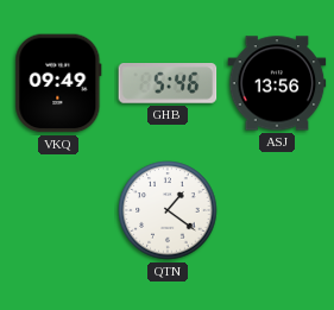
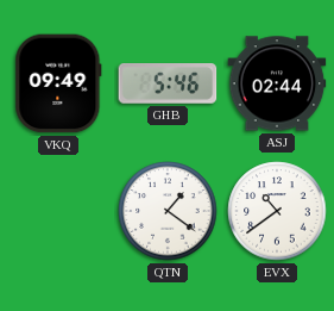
ASJ: 13:56 -> 02:44 (277, 83)
EVX: none -> 10:39 (277, 211)
